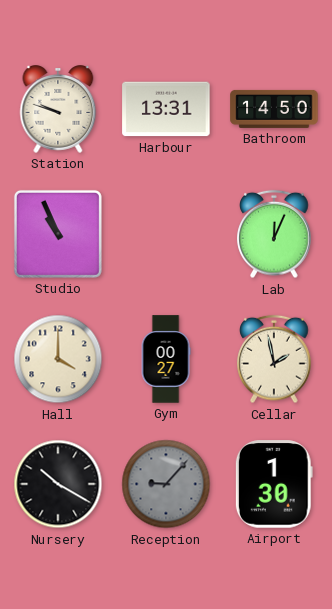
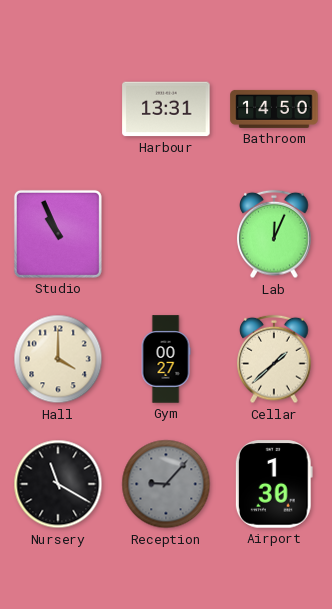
Station: 9:48 -> none (58, 109)
Cellar: 1:58 -> 1:38 (274, 359)
Nursery: 10:20 -> 11:20 (58, 484)
